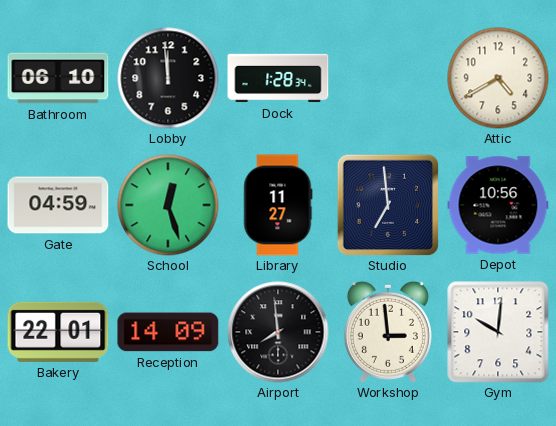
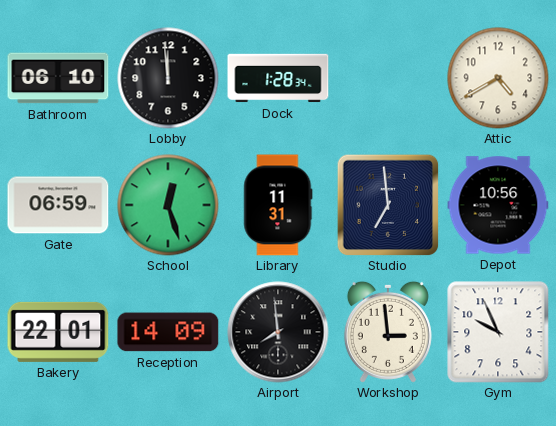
Gate: 04:59 -> 06:59 (58, 205)
Library: 11:27 -> 11:31 (278, 205)
Gym: 10:01 -> 9:56 (498, 332)
